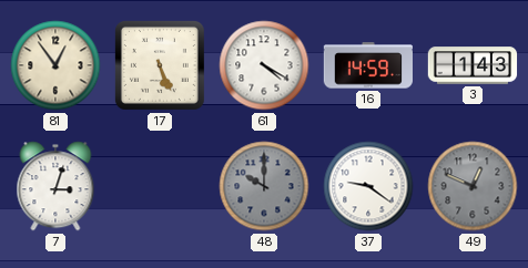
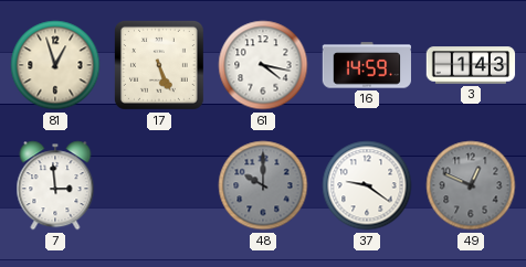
81: 12:54 -> 12:57 (55, 65)
61: 4:20 -> 4:17 (263, 65)
7: 3:03 -> 2:59 (55, 185)
